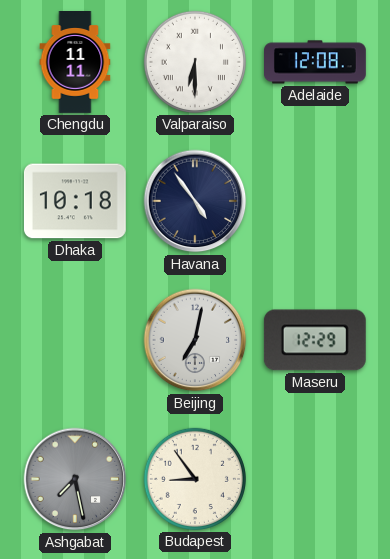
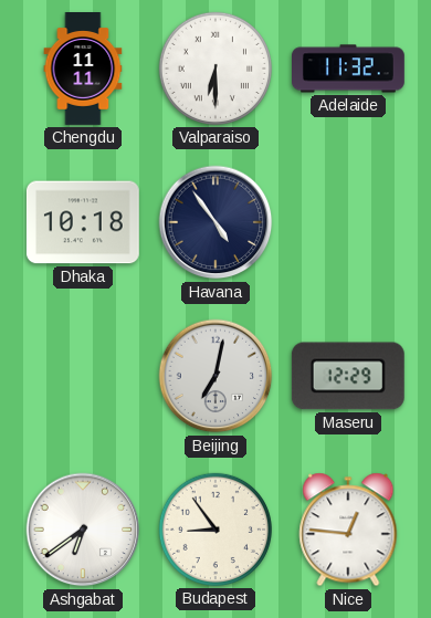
Adelaide: 12:08 -> 11:32 (349, 69)
Ashgabat: 7:28 -> 6:39 (83, 530)
Ashgabat dial: grey -> white (83, 530)
Nice: none -> 12:46 (348, 530)
